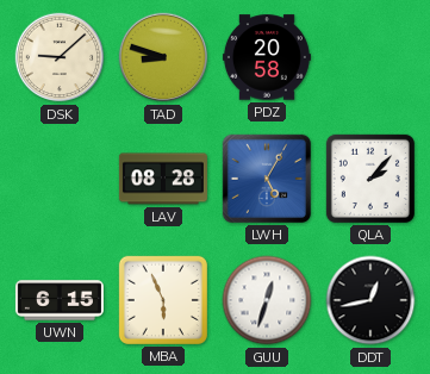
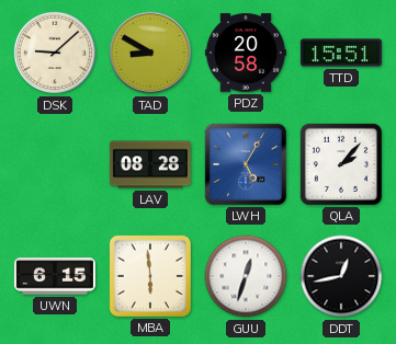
TAD: 8:48 -> 8:50 (150, 53)
TTD: none -> 15:51 (341, 53)
MBA: 5:56 -> 5:59 (150, 276)
